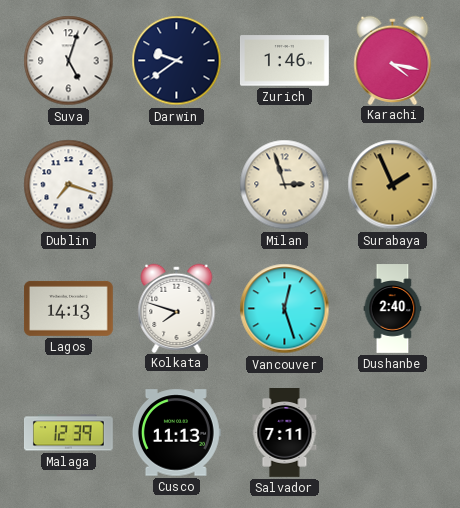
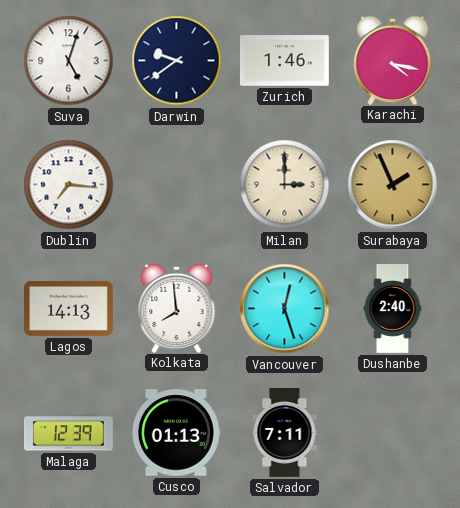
Dublin: 7:18 -> 7:16 (69, 185)
Milan: 2:57 -> 3:00 (285, 185)
Kolkata: 7:48 -> 7:59 (177, 308)
Cusco: 11:13 -> 01:13 (176, 433)
